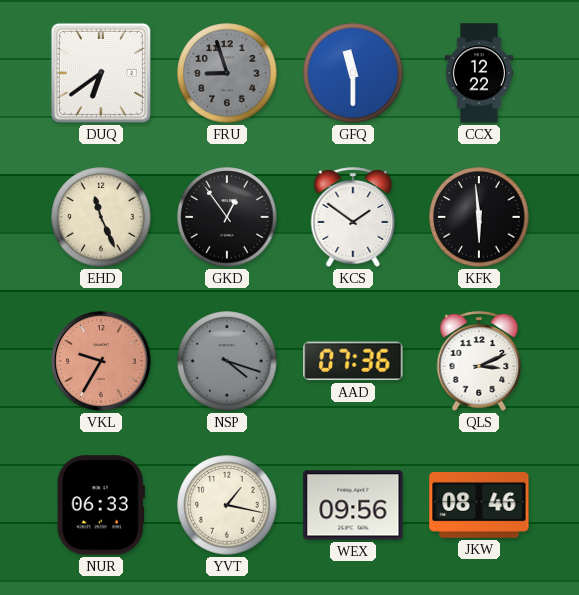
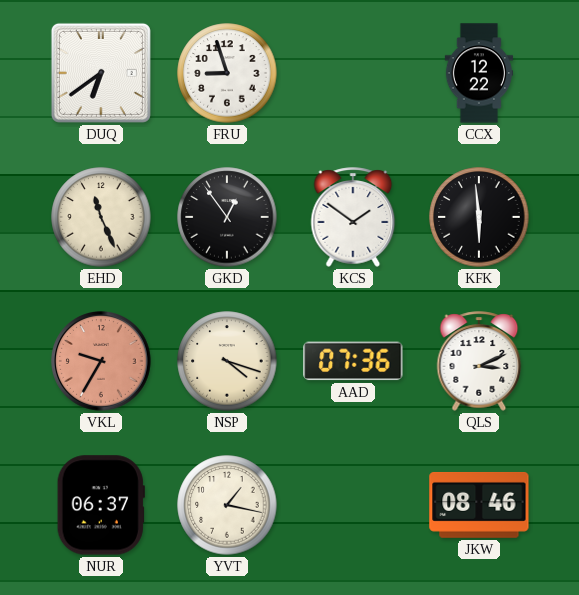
FRU dial: grey -> white (227, 73)
GFQ: 11:30 -> none (353, 73)
NSP dial: grey -> cream (227, 361)
NUR: 06:33 -> 06:37 (101, 505)
WEX: 09:56 -> none (353, 505)
